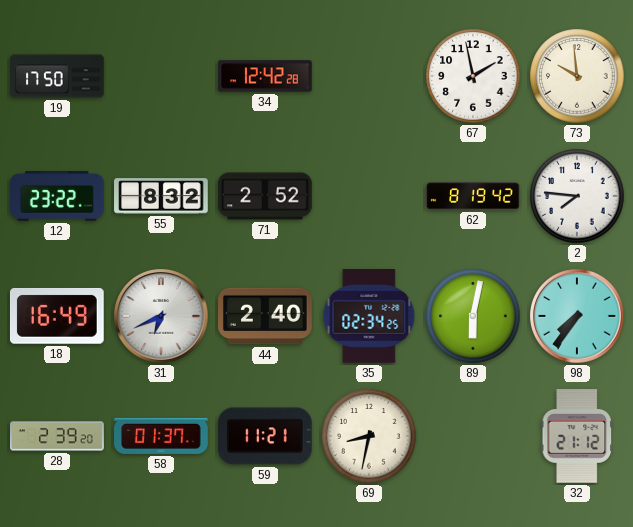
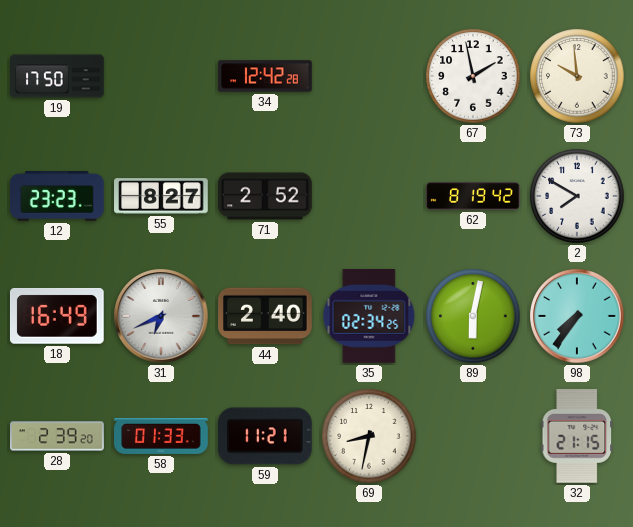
12: 23:22 -> 23:23 (57, 197)
55: 8:32 -> 8:27 (161, 196)
2: 7:46 -> 7:50 (577, 196)
58: 01:37 -> 01:33 (161, 436)
32: 21:12 -> 21:15 (577, 437)
